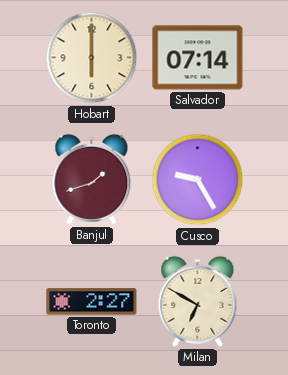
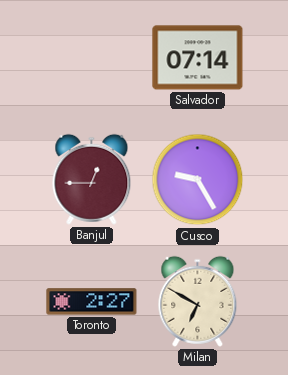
Hobart: 6:00 -> none (92, 58)
Banjul: 1:42 -> 12:45 (92, 179)
